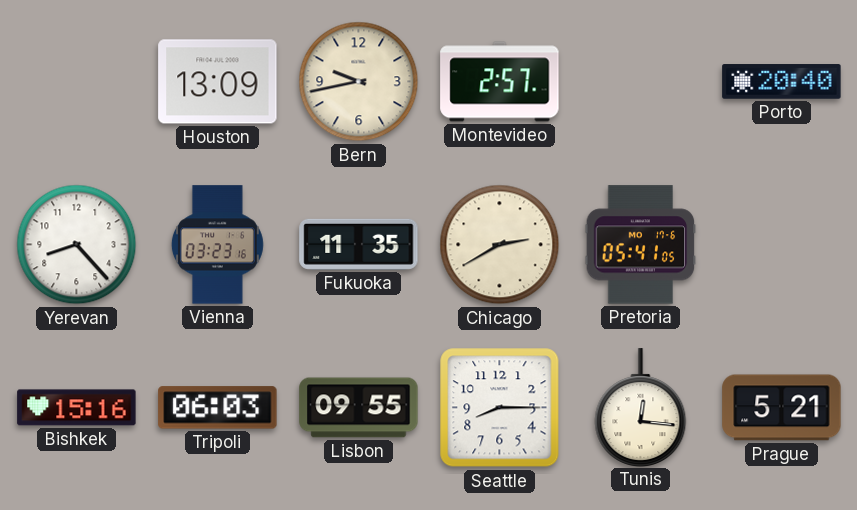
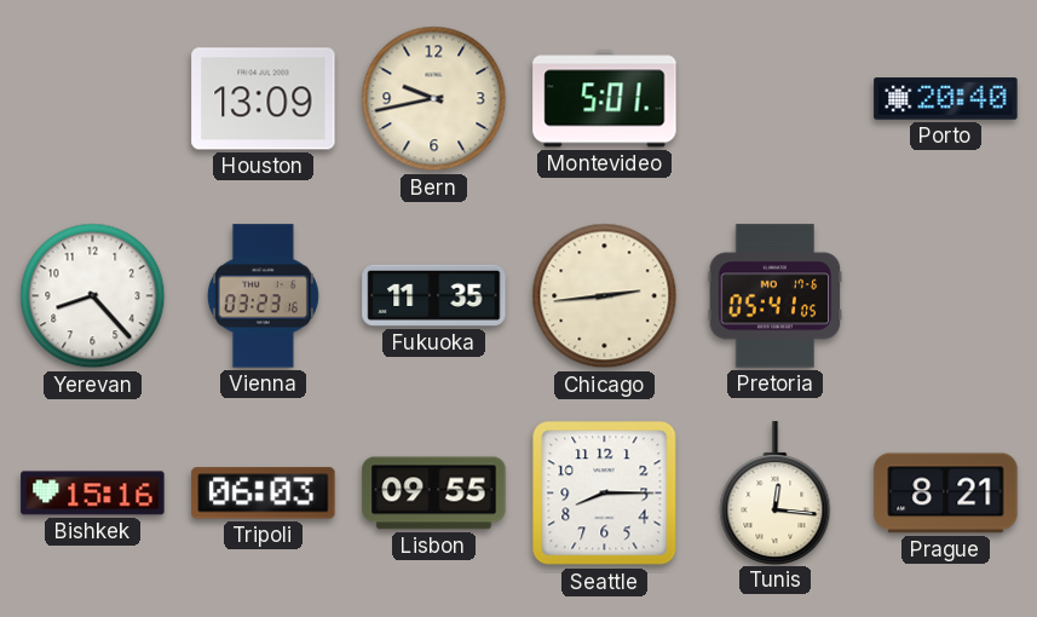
Montevideo: 2:57 -> 5:01 (605, 99)
Chicago: 2:40 -> 2:44 (605, 296)
Prague: 5:21 -> 8:21 (946, 494)
